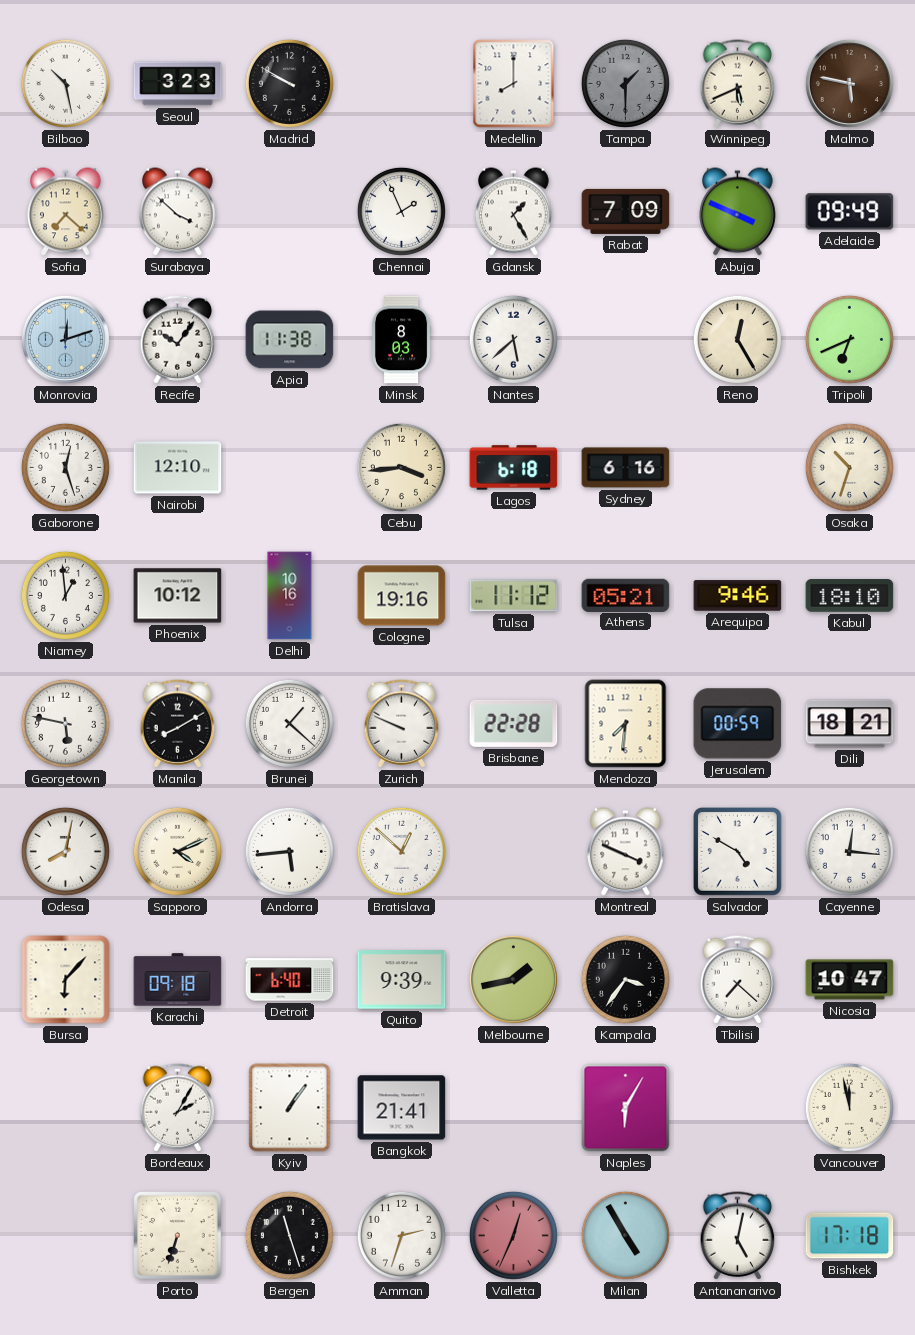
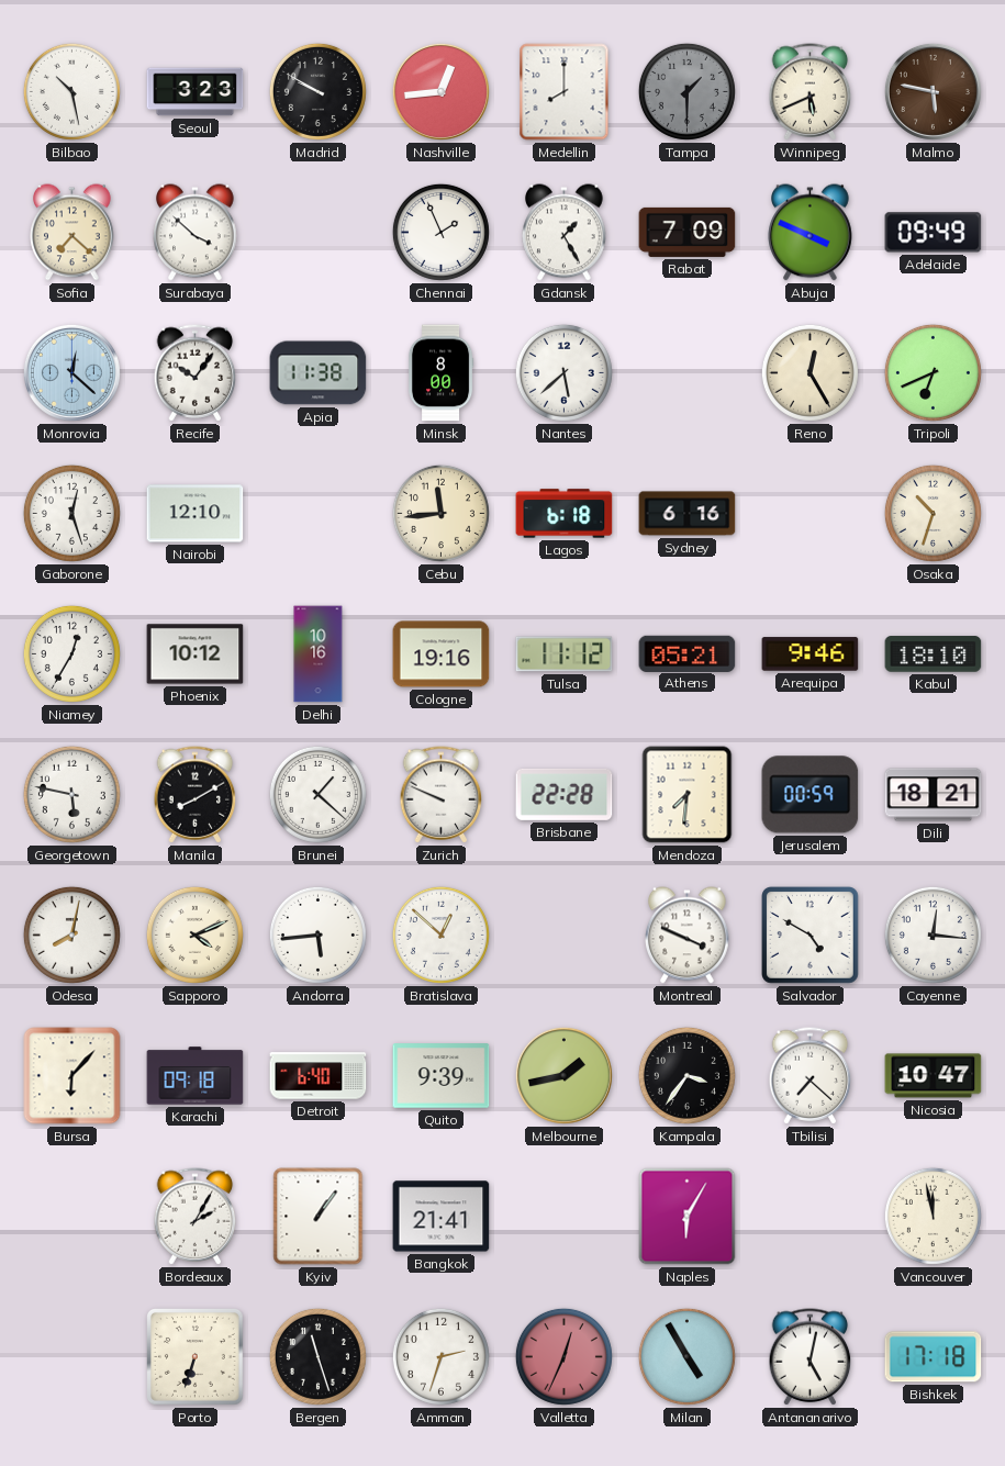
Nashville: none -> 12:44 (440, 91)
Monrovia: 12:12 -> 12:22 (71, 372)
Minsk: 8:03 -> 8:00 (440, 373)
Cebu: 3:44 -> 11:44 (440, 513)
Niamey: 12:59 -> 12:35 (71, 653)
